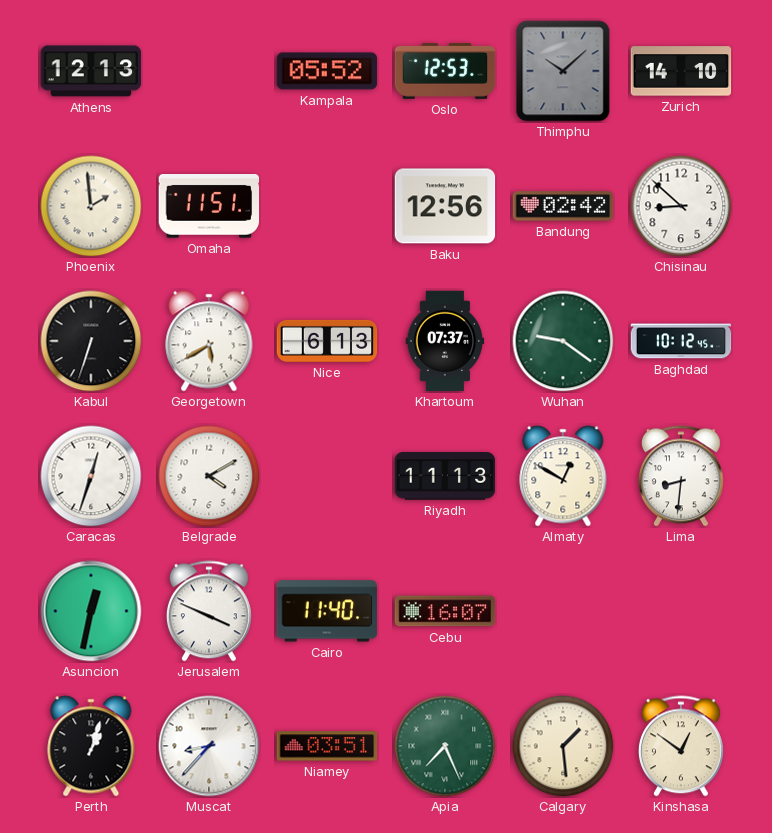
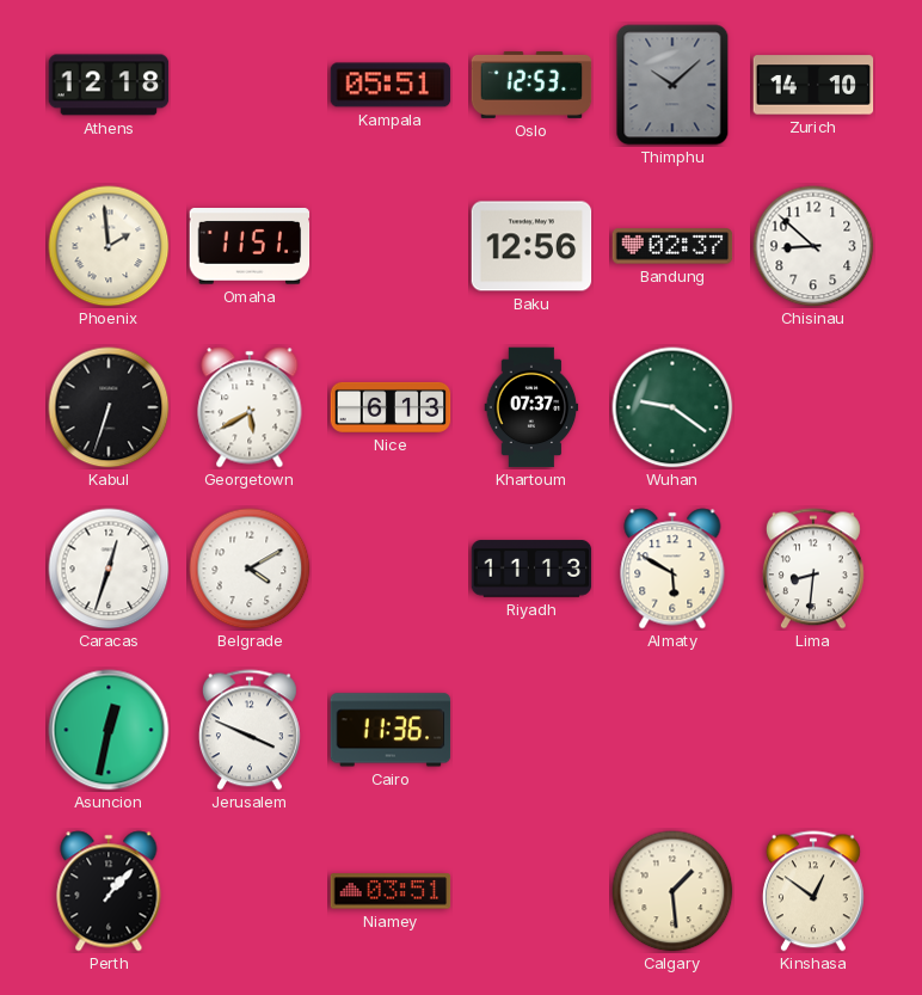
Athens: 12:13 -> 12:18 (109, 85)
Kampala: 05:52 -> 05:51 (391, 85)
Bandung: 02:42 -> 02:37 (672, 246)
Baghdad: 10:12 -> none (681, 341)
Almaty: 12:50 -> 5:50 (672, 569)
Cairo: 11:40 -> 11:36 (391, 730)
Cebu: 16:07 -> none (445, 611)
Perth: 1:03 -> 1:07 (109, 891)
Muscat: 8:37 -> none (209, 746)
Apia: 7:26 -> none (445, 746)
